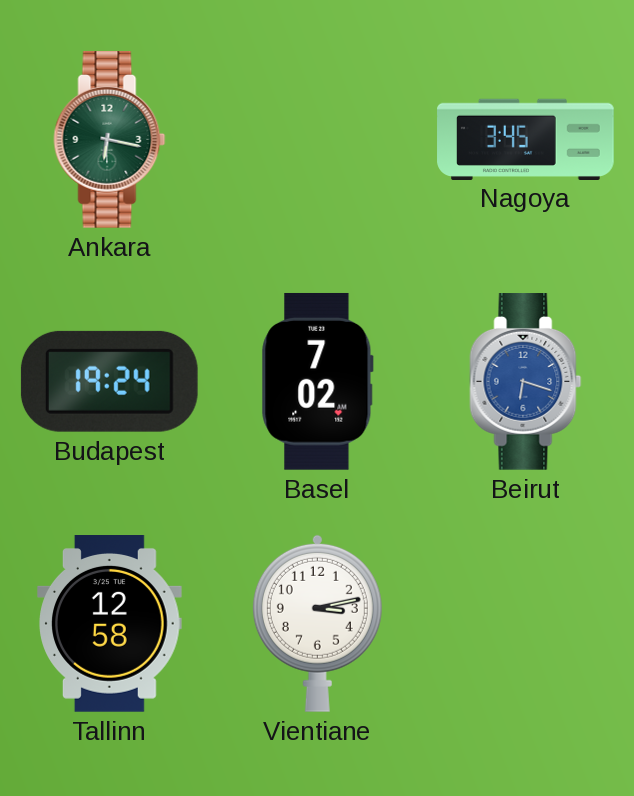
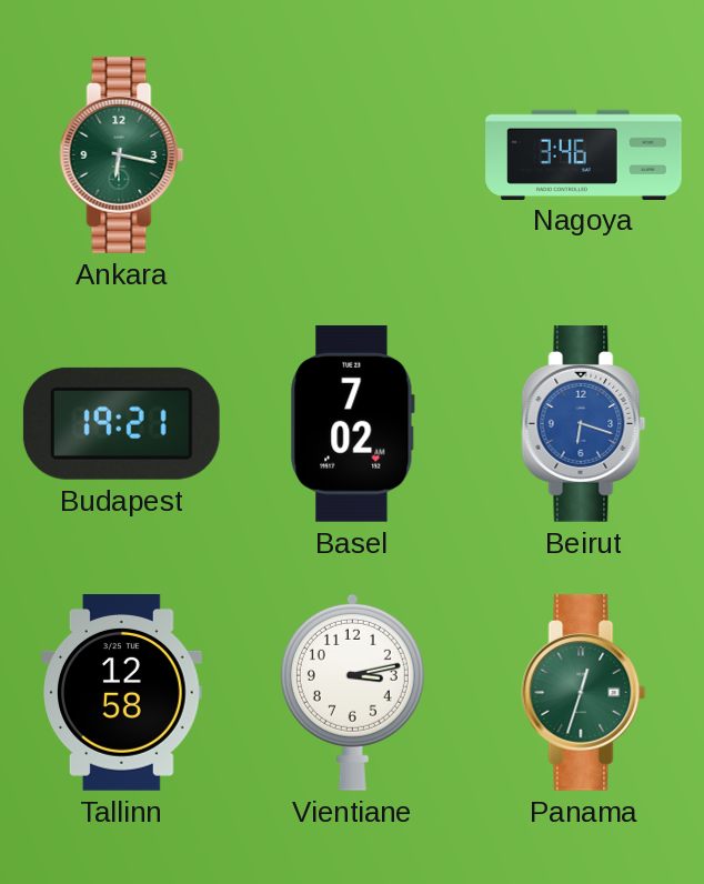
Nagoya: 3:45 -> 3:46 (584, 154)
Budapest: 19:24 -> 19:21 (121, 423)
Panama: none -> 12:33 (584, 693)
